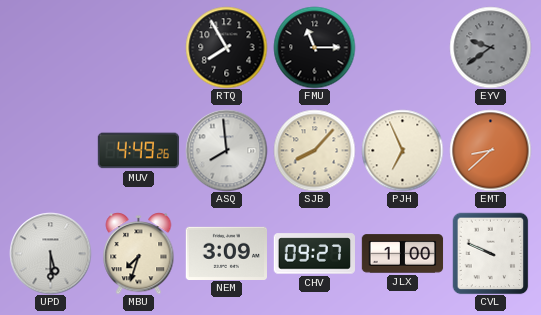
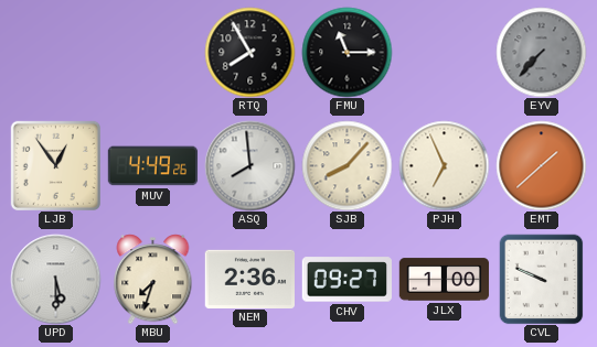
EYV: 9:39 -> 7:37 (541, 52)
LJB: none -> 12:54 (55, 165)
EMT: 8:38 -> 1:38 (541, 165)
NEM: 3:09 -> 2:36 (249, 279)
